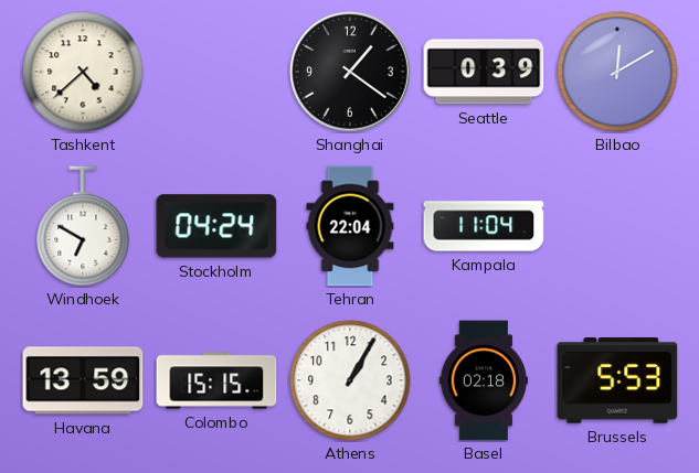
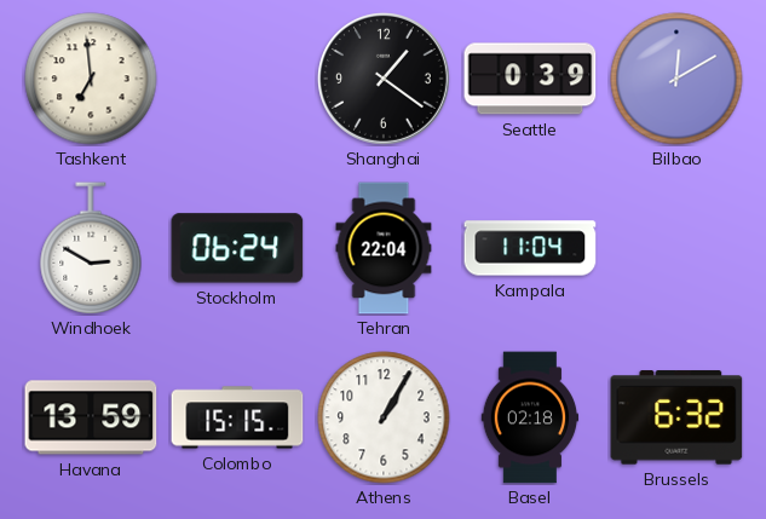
Tashkent: 4:38 -> 6:59 (91, 79)
Windhoek: 6:50 -> 2:50 (91, 248)
Stockholm: 04:24 -> 06:24 (237, 248)
Brussels: 5:53 -> 6:32 (676, 417)
